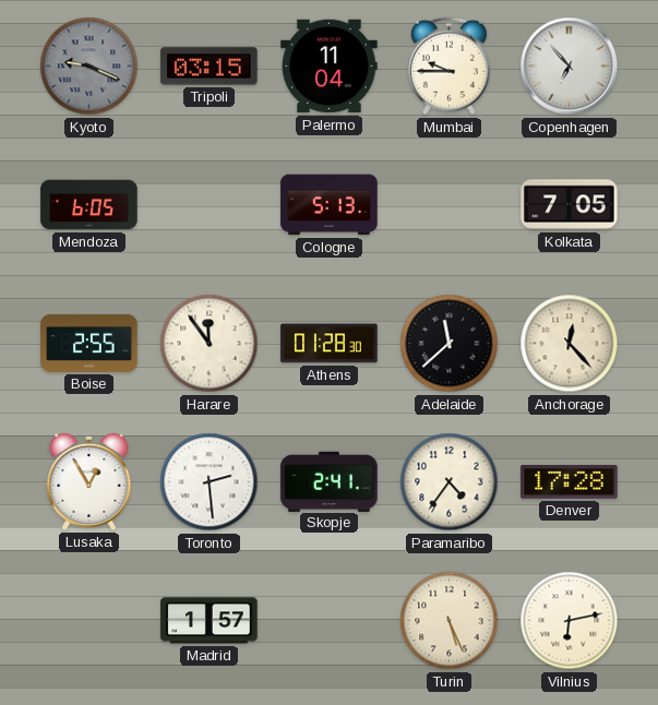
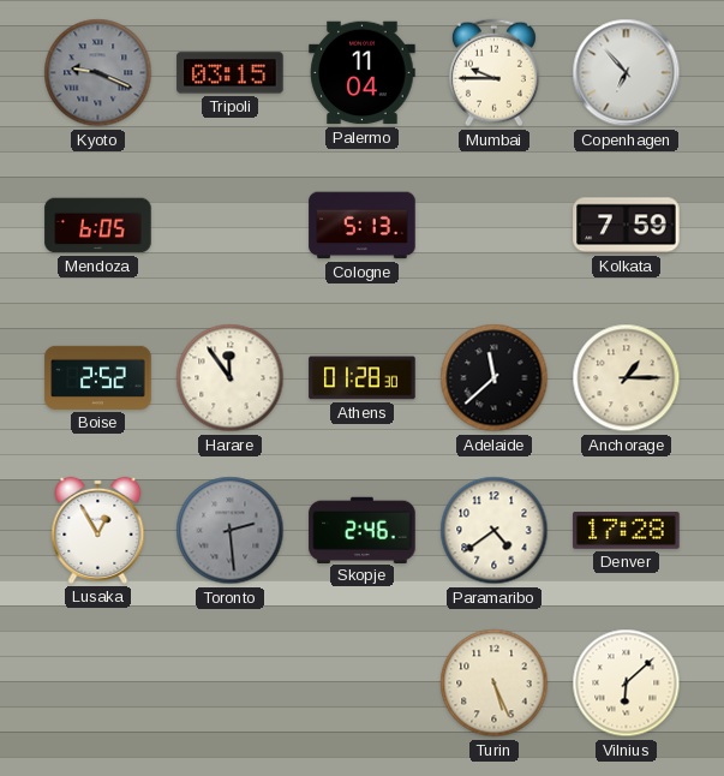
Kolkata: 7:05 -> 7:59 (627, 226)
Boise: 2:55 -> 2:52 (98, 377)
Anchorage: 12:23 -> 1:15 (627, 378)
Toronto dial: white -> grey (231, 531)
Skopje: 2:41 -> 2:46 (363, 530)
Paramaribo: 4:36 -> 4:39 (495, 531)
Madrid: 1:57 -> none (210, 621)
Vilnius: 6:13 -> 6:08 (627, 684)
